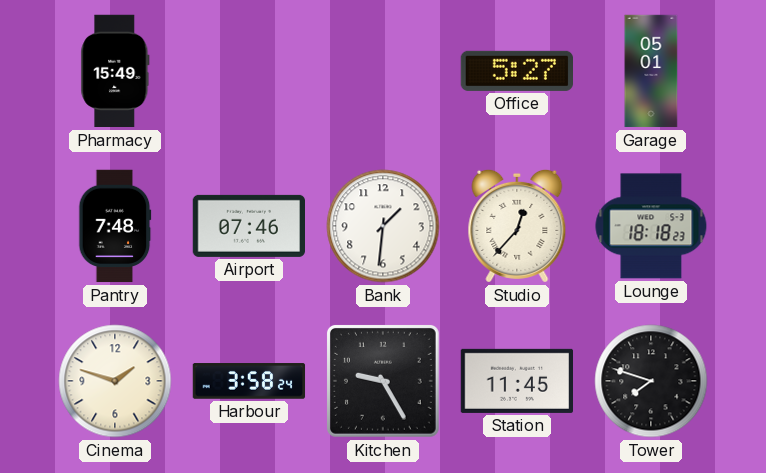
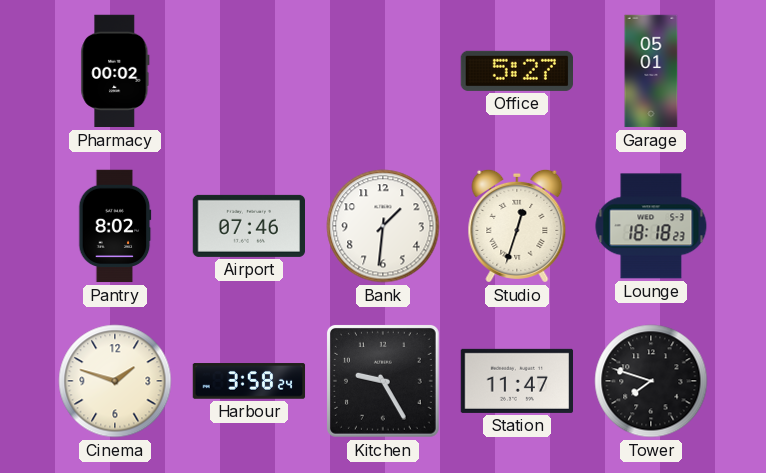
Pharmacy: 15:49 -> 00:02 (115, 71)
Pantry: 7:48 -> 8:02 (115, 226)
Studio: 12:37 -> 12:33 (517, 226)
Station: 11:45 -> 11:47 (516, 381)
